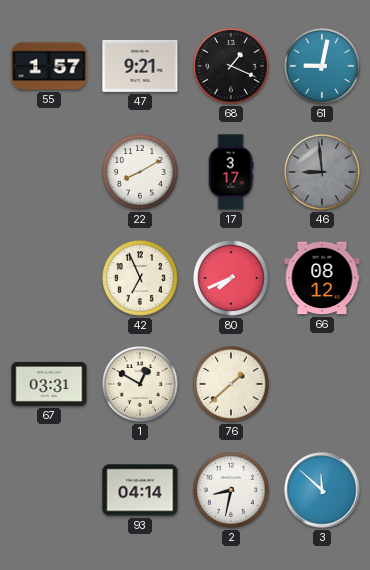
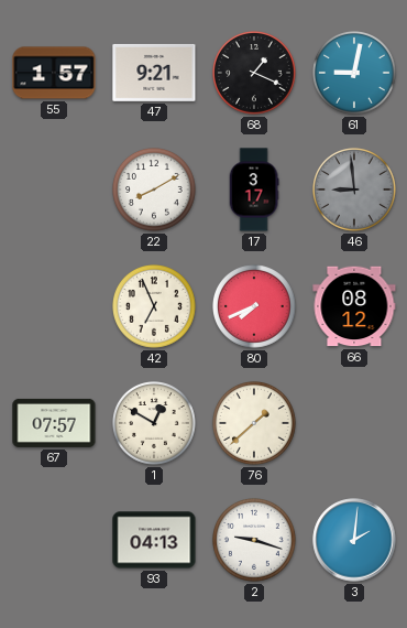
67: 03:31 -> 07:57 (54, 423)
93: 04:14 -> 04:13 (154, 540)
2: 8:32 -> 9:18 (255, 541)
3: 11:52 -> 2:01 (354, 540)
